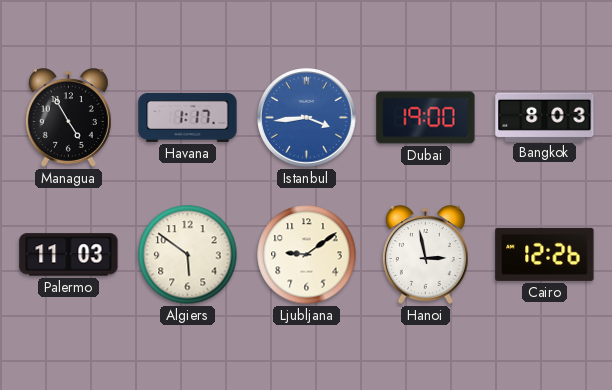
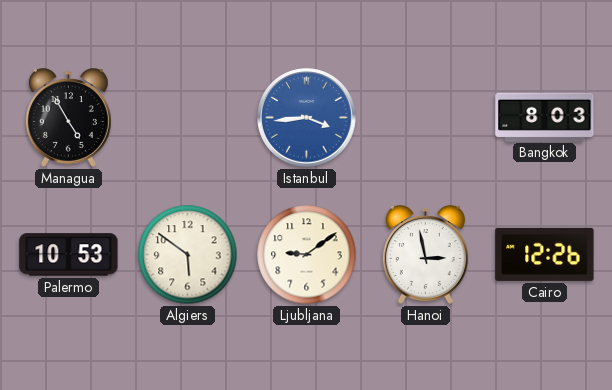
Havana: 1:17 -> none (188, 117)
Dubai: 19:00 -> none (426, 118)
Palermo: 11:03 -> 10:53 (69, 255)
